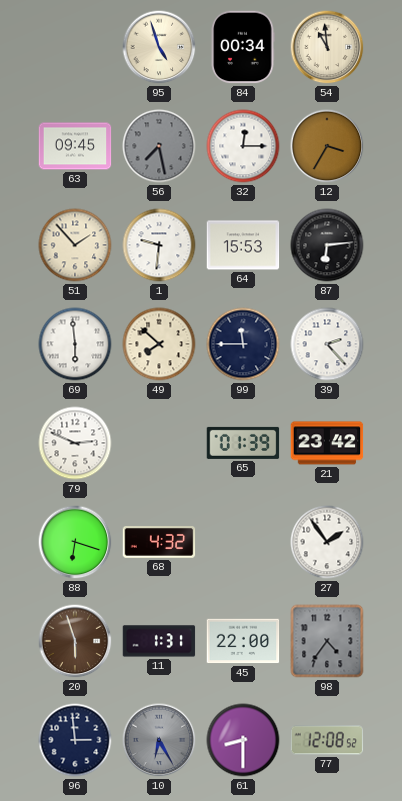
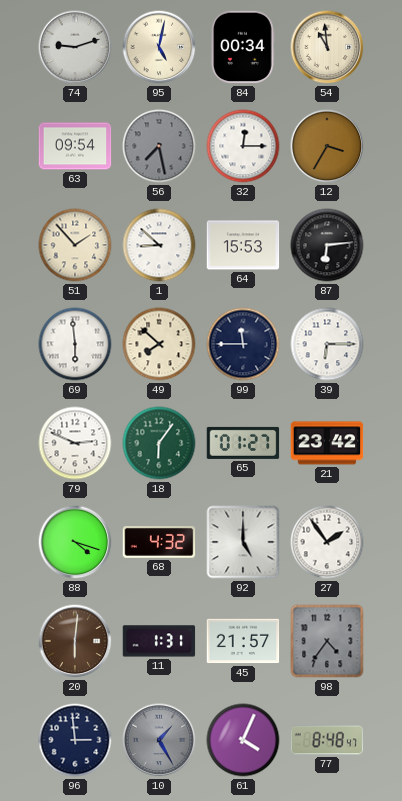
74: none -> 9:12 (75, 47)
95: 4:57 -> 5:02 (159, 47)
63: 09:45 -> 09:54 (75, 146)
1: 9:31 -> 8:52 (159, 245)
39: 2:23 -> 6:15 (327, 344)
18: none -> 6:06 (159, 443)
65: 01:39 -> 01:27 (243, 443)
88: 6:18 -> 4:18 (75, 542)
92: none -> 5:00 (243, 542)
20: 5:57 -> 6:01 (75, 641)
45: 22:00 -> 21:57 (243, 641)
10: 6:25 -> 1:25 (159, 740)
61: 8:30 -> 4:04 (243, 740)
77: 12:08 -> 8:48 (327, 740)
